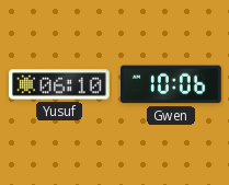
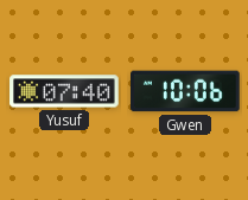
Yusuf: 06:10 -> 07:40 (64, 91)
